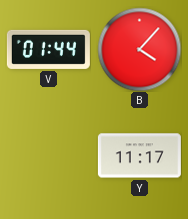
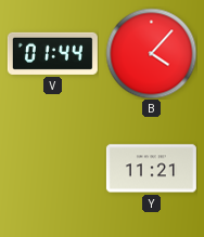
Y: 11:17 -> 11:21 (151, 169)
